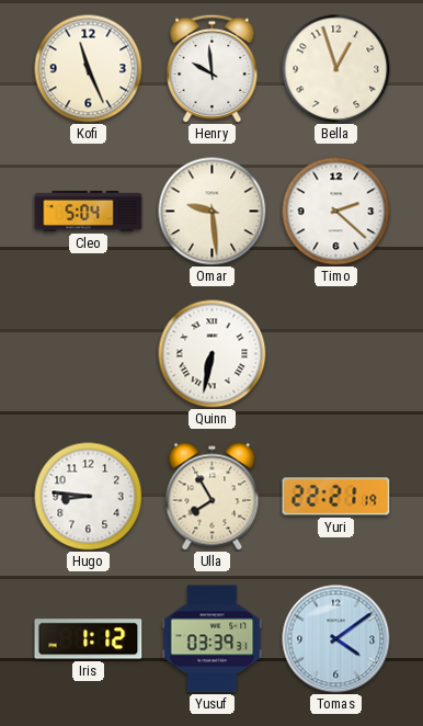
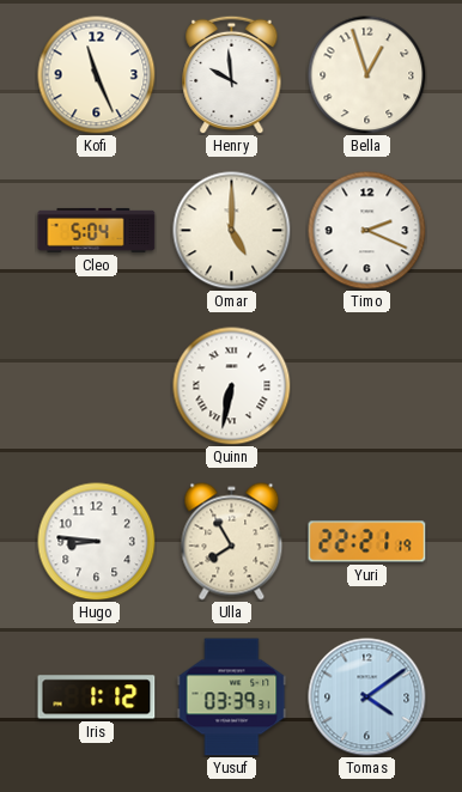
Omar: 9:29 -> 5:00 (232, 231)
Timo: 2:22 -> 2:19 (367, 231)
